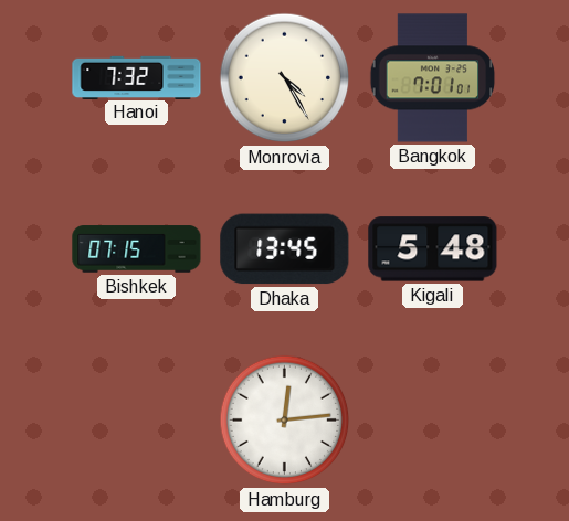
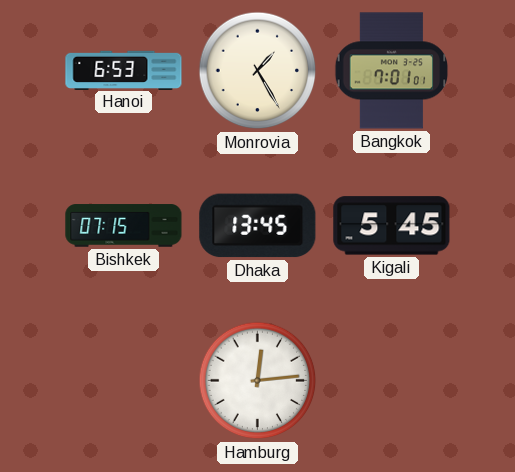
Hanoi: 7:32 -> 6:53 (124, 70)
Monrovia: 4:25 -> 1:25 (258, 71)
Kigali: 5:48 -> 5:45 (392, 226)
